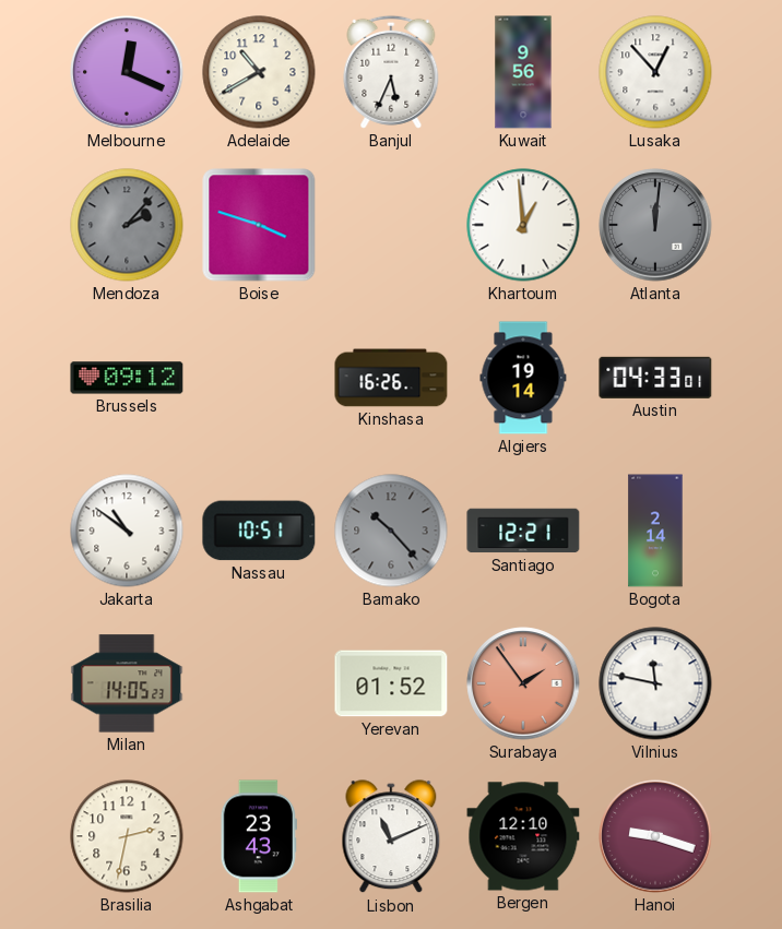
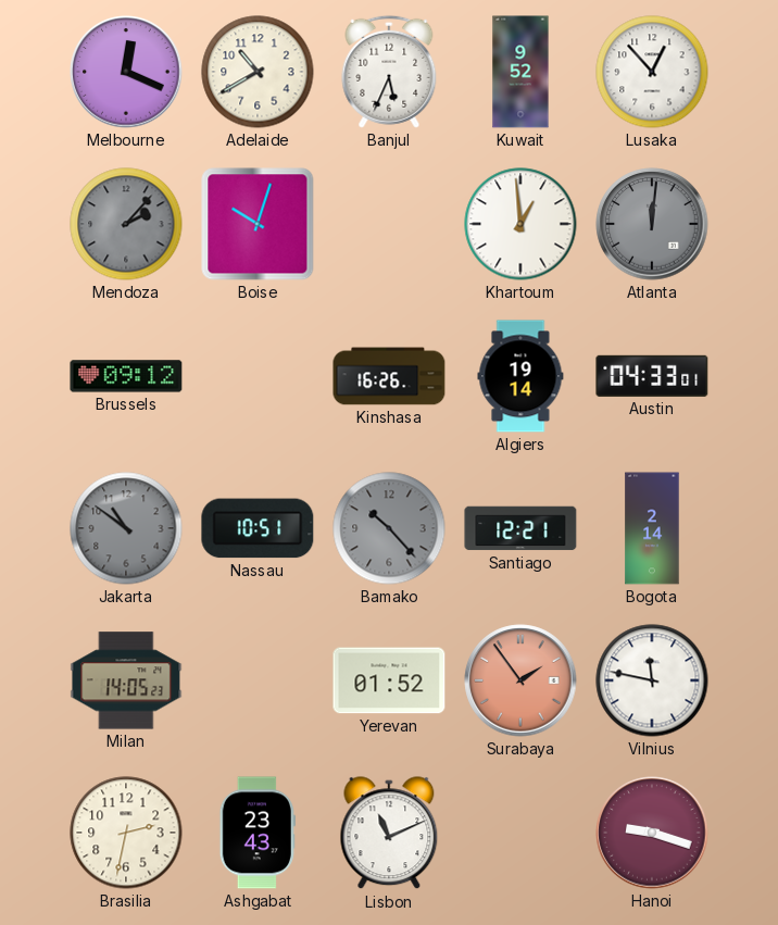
Kuwait: 9:56 -> 9:52 (520, 72)
Boise: 3:48 -> 10:03 (258, 224)
Jakarta dial: white -> grey (126, 528)
Bergen: 12:10 -> none (523, 836)
